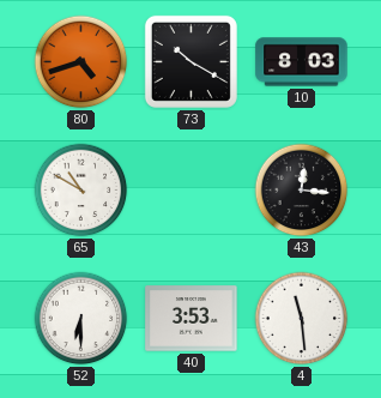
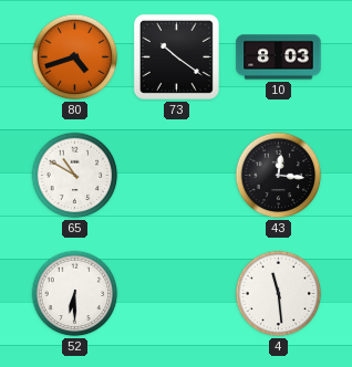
73: 10:20 -> 10:21 (176, 56)
40: 3:53 -> none (192, 319)
